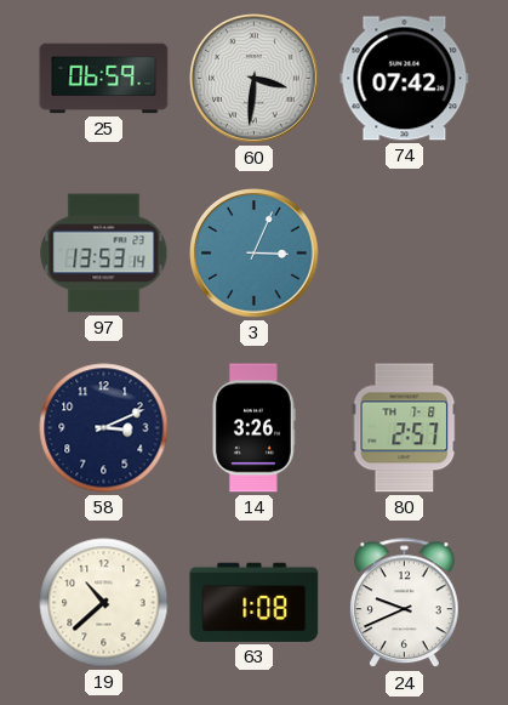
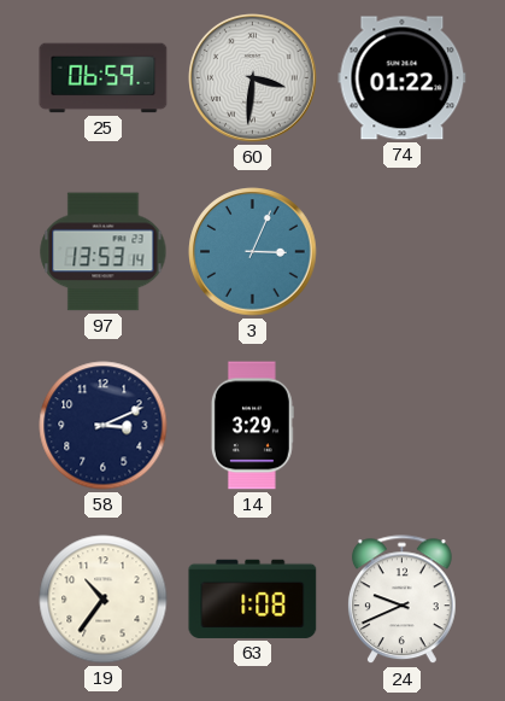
74: 07:42 -> 01:22 (403, 78)
14: 3:26 -> 3:29 (252, 426)
80: 2:57 -> none (405, 428)
19: 10:38 -> 10:36 (104, 600)
